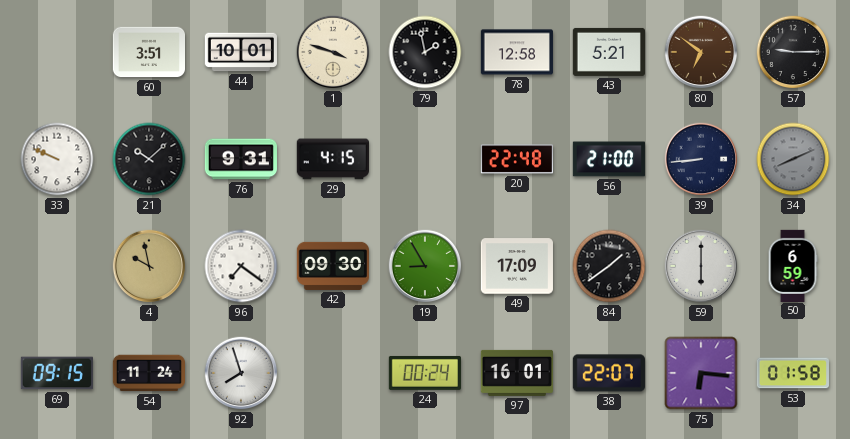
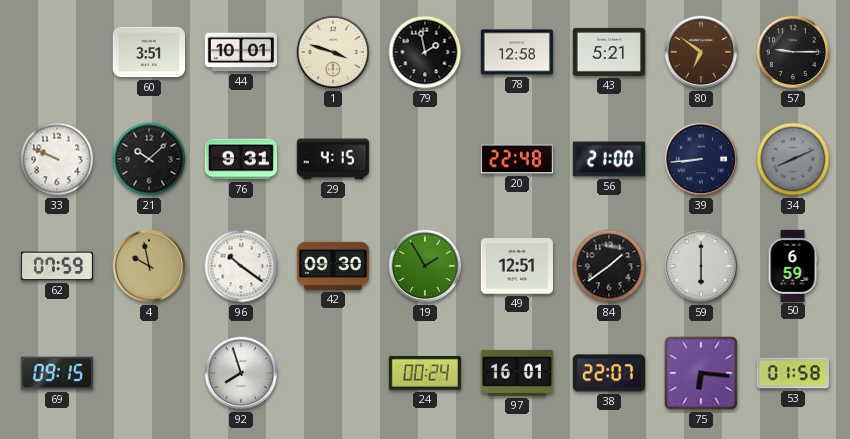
62: none -> 07:59 (56, 266)
96: 7:21 -> 10:21 (241, 266)
19: 8:55 -> 1:55 (425, 266)
49: 17:09 -> 12:51 (517, 266)
54: 11:24 -> none (148, 373)
